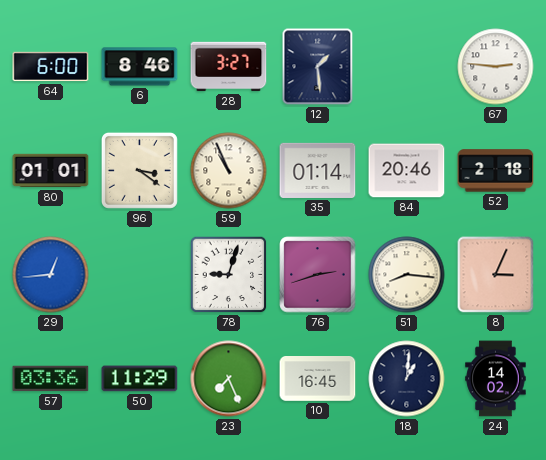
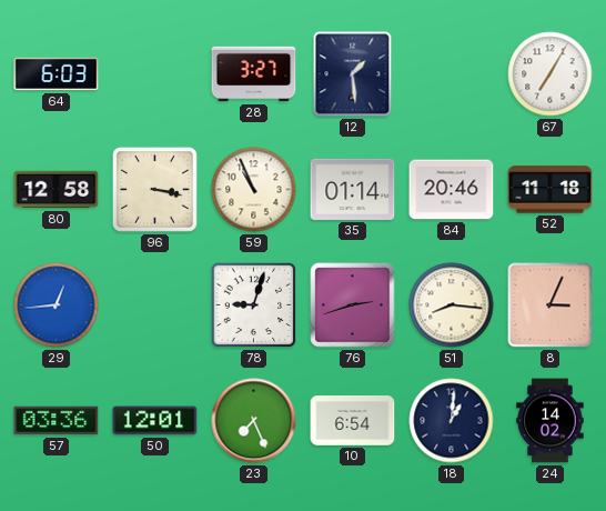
64: 6:00 -> 6:03 (57, 74)
6: 8:46 -> none (140, 67)
67: 2:46 -> 7:05 (551, 74)
80: 01:01 -> 12:58 (57, 190)
96: 3:21 -> 3:17 (154, 189)
52: 2:18 -> 11:18 (551, 190)
50: 11:29 -> 12:01 (155, 421)
10: 16:45 -> 6:54 (353, 421)
